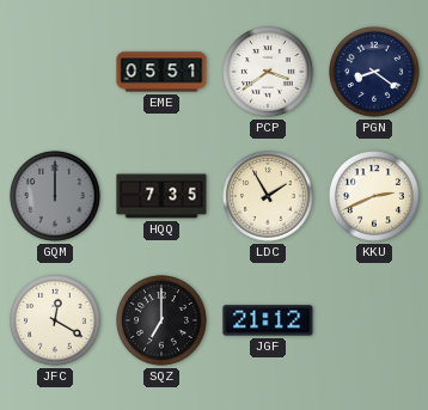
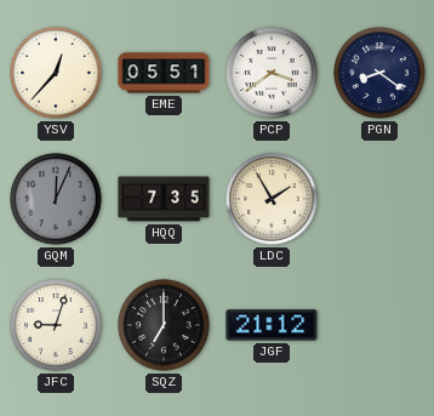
YSV: none -> 12:37 (56, 73)
GQM: 12:00 -> 12:04 (56, 199)
KKU: 2:41 -> none (374, 196)
JFC: 12:20 -> 9:03 (56, 325)
